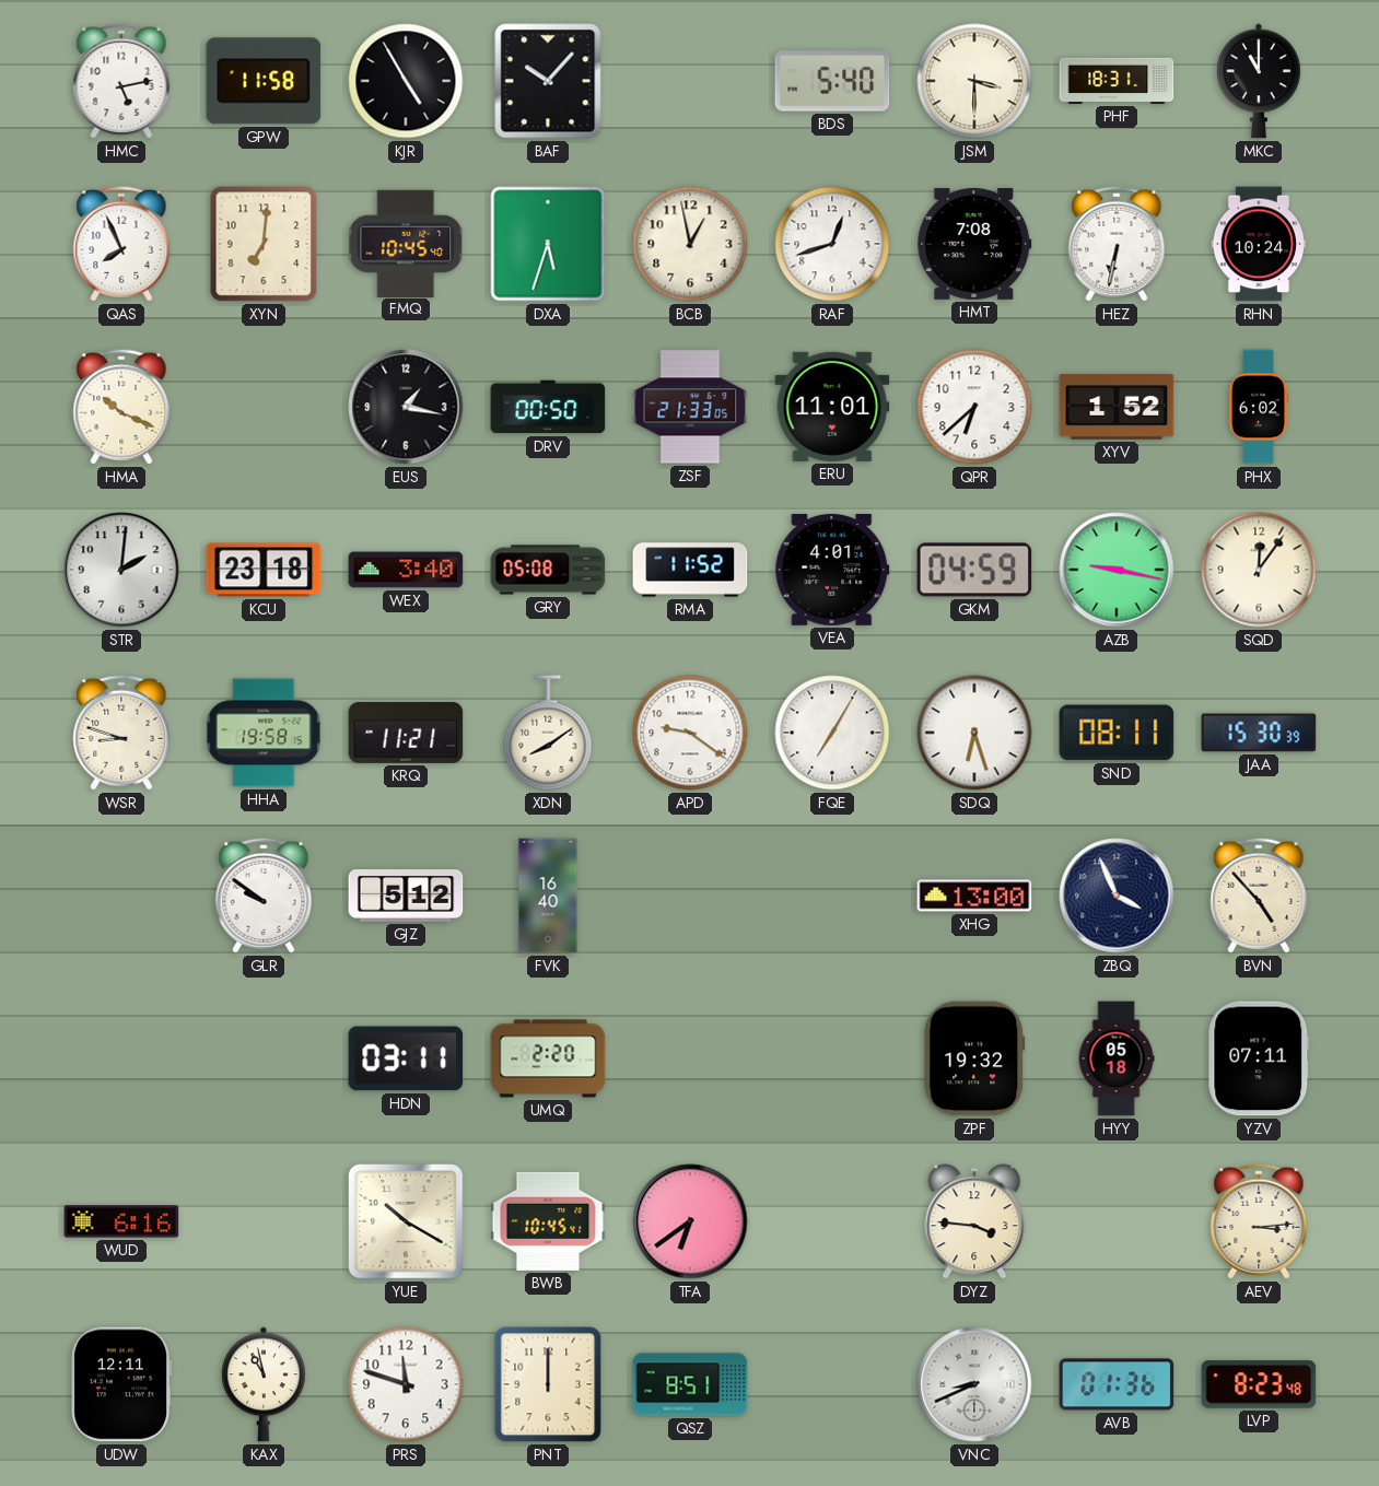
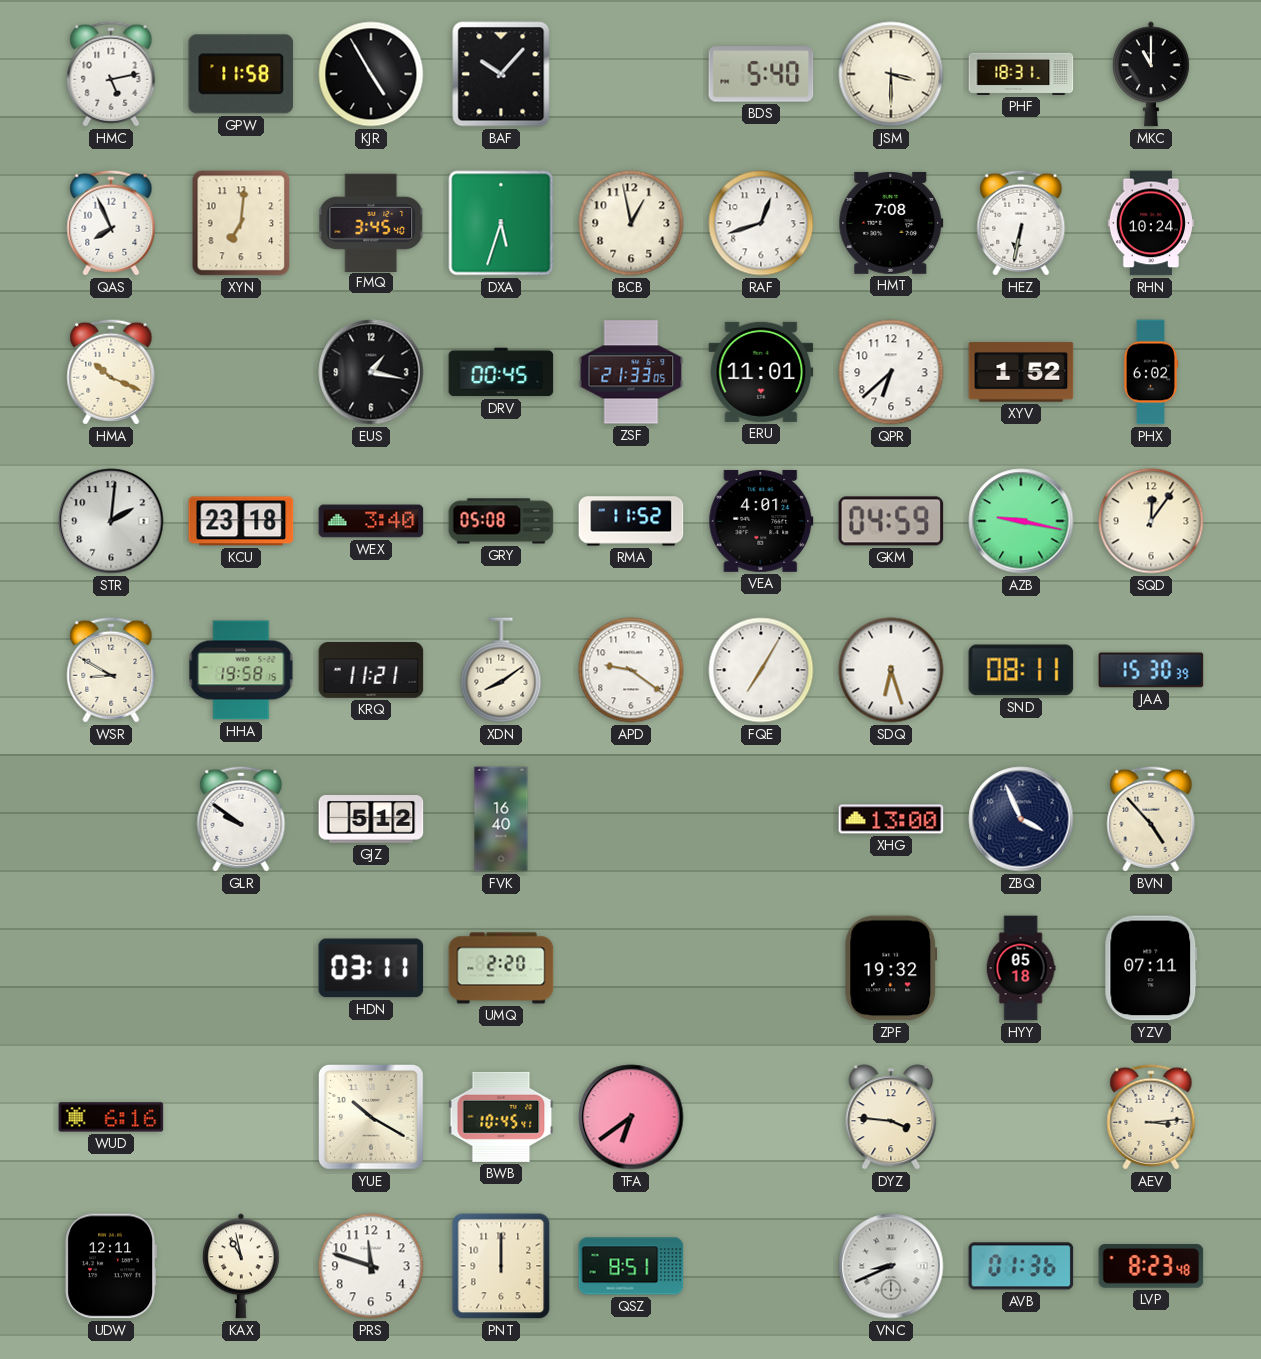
FMQ: 10:45 -> 3:45 (372, 222)
DRV: 00:50 -> 00:45 (501, 372)
WSR: 8:48 -> 8:50 (111, 670)
